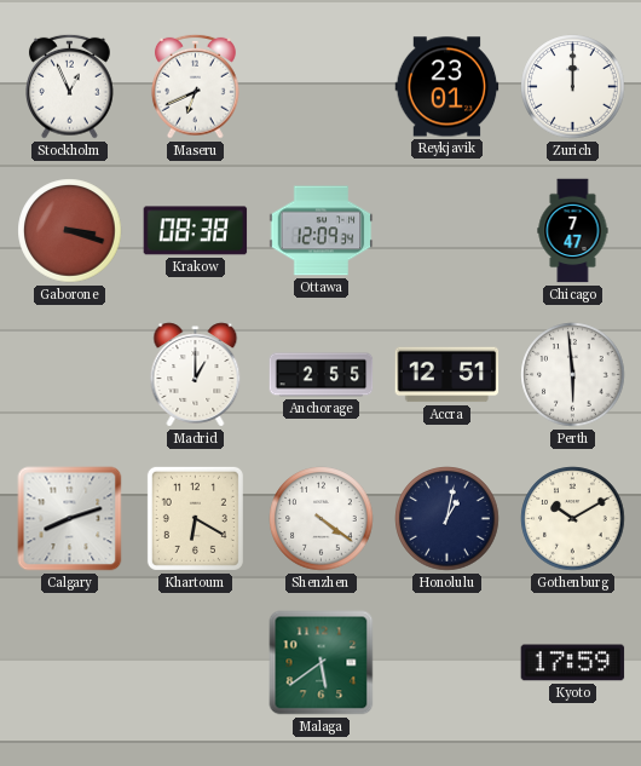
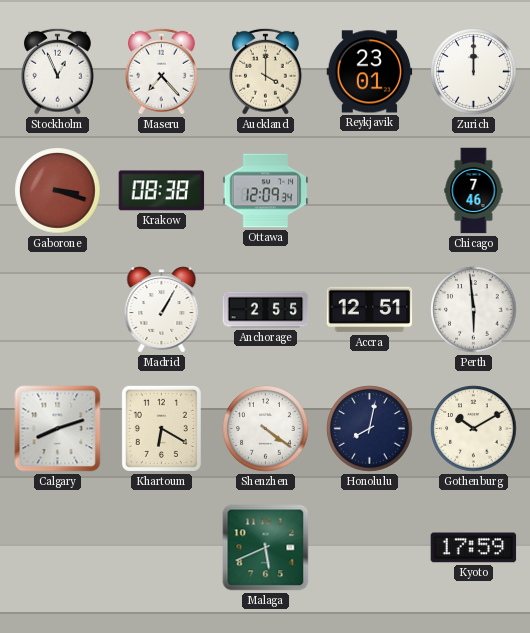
Maseru: 6:41 -> 7:23 (162, 71)
Auckland: none -> 4:00 (266, 71)
Chicago: 7:47 -> 7:46 (474, 191)
Madrid: 1:00 -> 1:05 (162, 310)
Honolulu: 1:02 -> 8:02 (370, 429)
Malaga: 5:39 -> 5:41 (266, 548)
